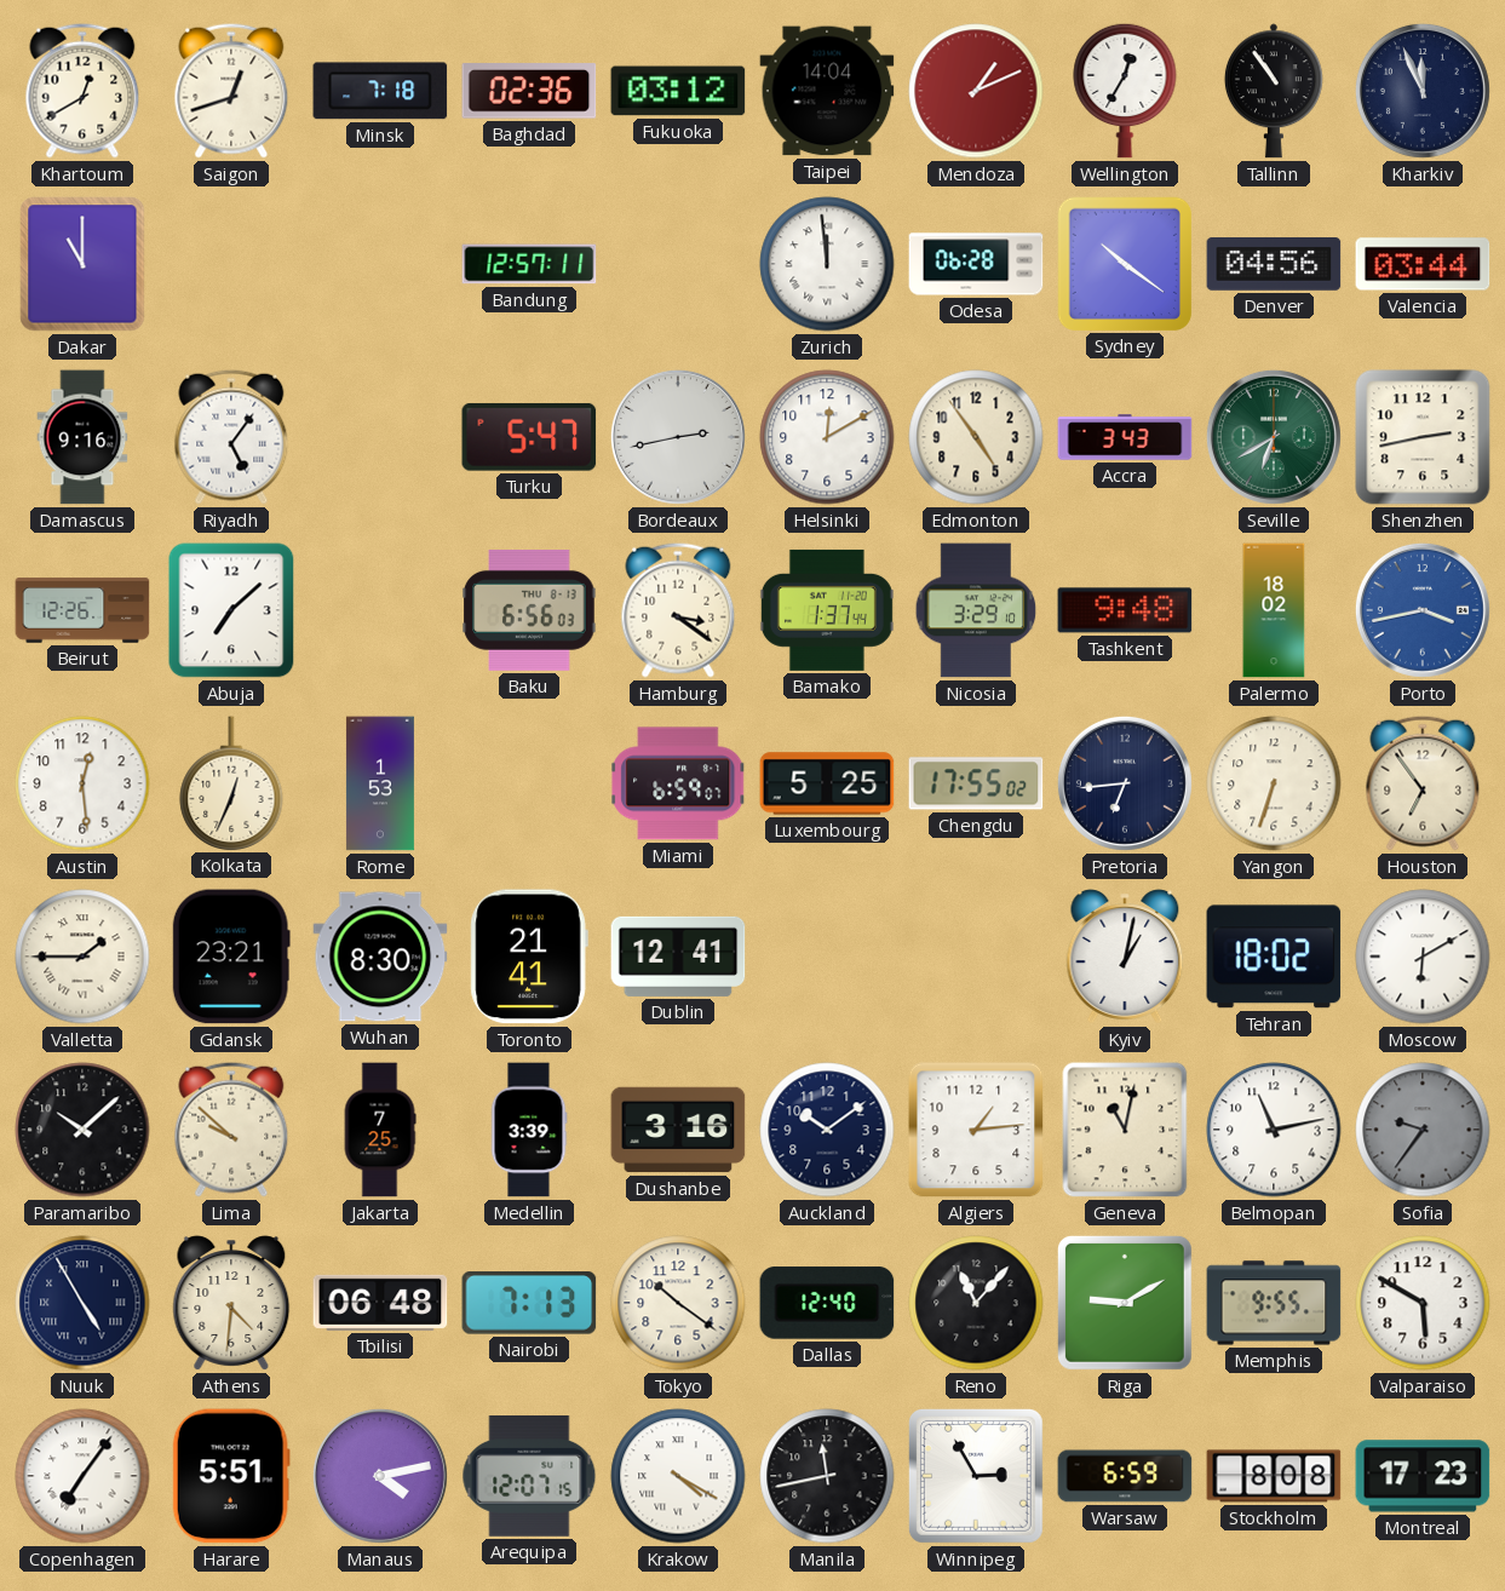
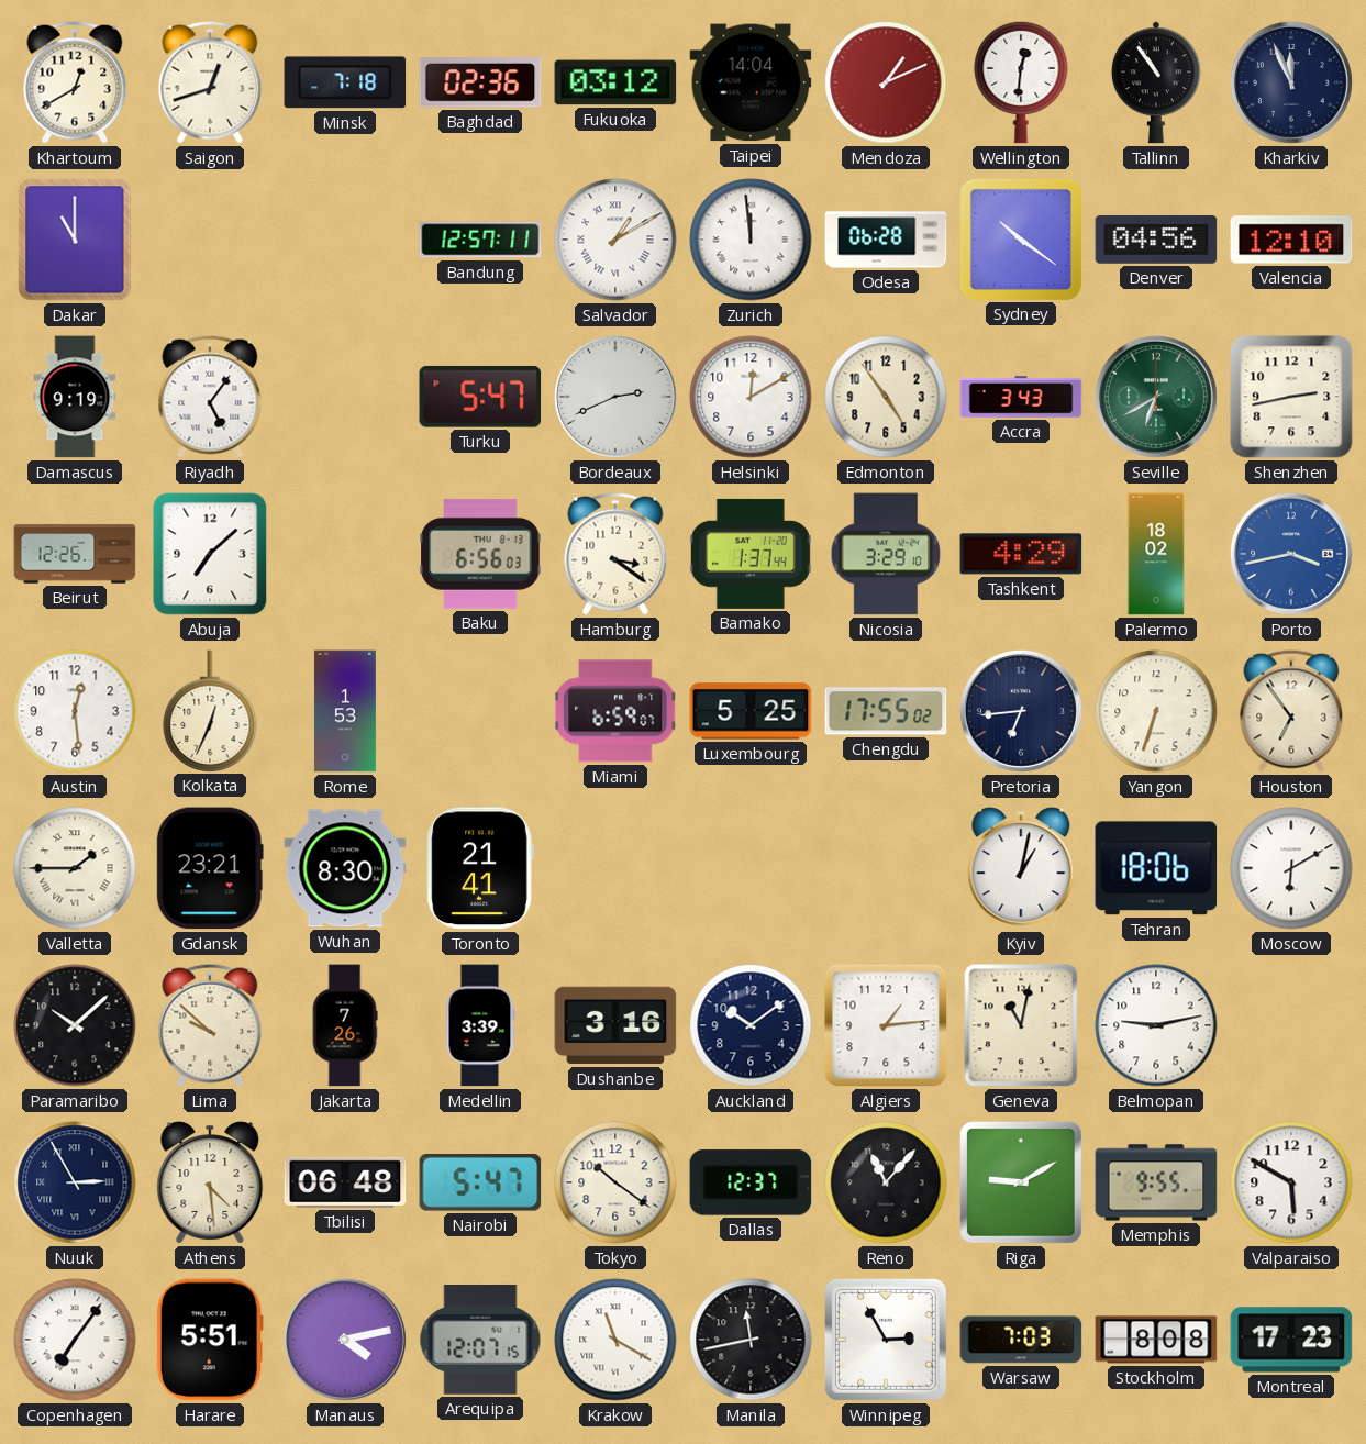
Wellington: 12:35 -> 12:31 (1021, 82)
Salvador: none -> 1:10 (615, 240)
Valencia: 03:44 -> 12:10 (1291, 240)
Damascus: 9:16 -> 9:19 (75, 397)
Bordeaux: 2:43 -> 2:41 (615, 397)
Tashkent: 9:48 -> 4:29 (1021, 554)
Dublin: 12:41 -> none (678, 957)
Tehran: 18:02 -> 18:06 (1156, 868)
Jakarta: 7:25 -> 7:26 (345, 1025)
Belmopan: 11:13 -> 9:13 (1156, 1025)
Sofia: 9:36 -> none (1423, 1130)
Nuuk: 4:55 -> 2:55 (75, 1182)
Athens: 4:31 -> 4:29 (210, 1182)
Nairobi: 7:13 -> 5:47 (480, 1184)
Dallas: 12:40 -> 12:37 (751, 1182)
Krakow: 4:20 -> 11:20 (615, 1340)
Warsaw: 6:59 -> 7:03 (1021, 1340)
